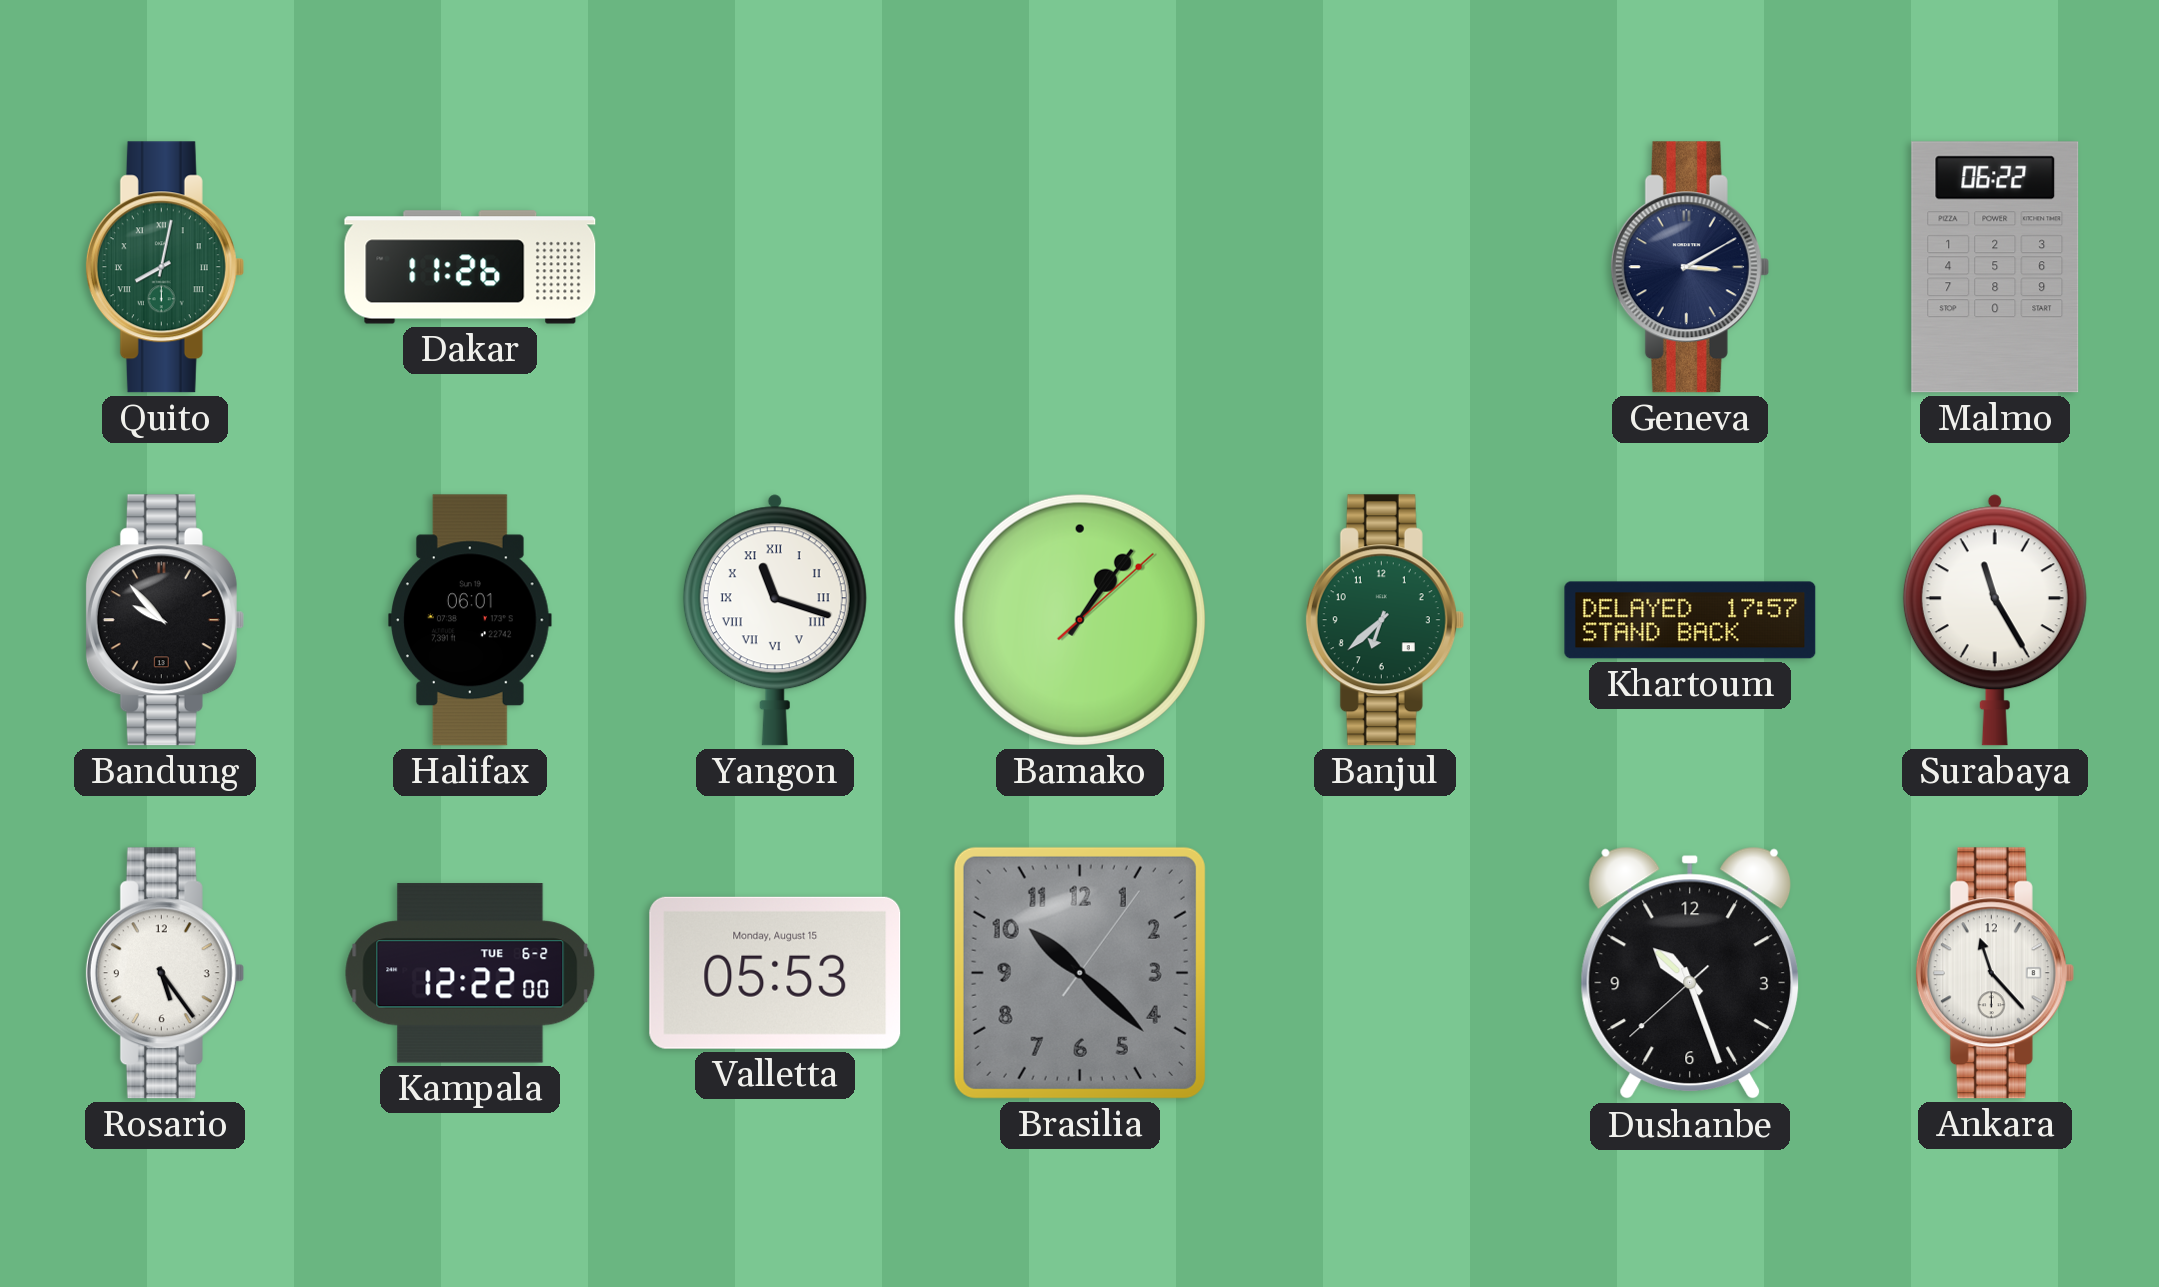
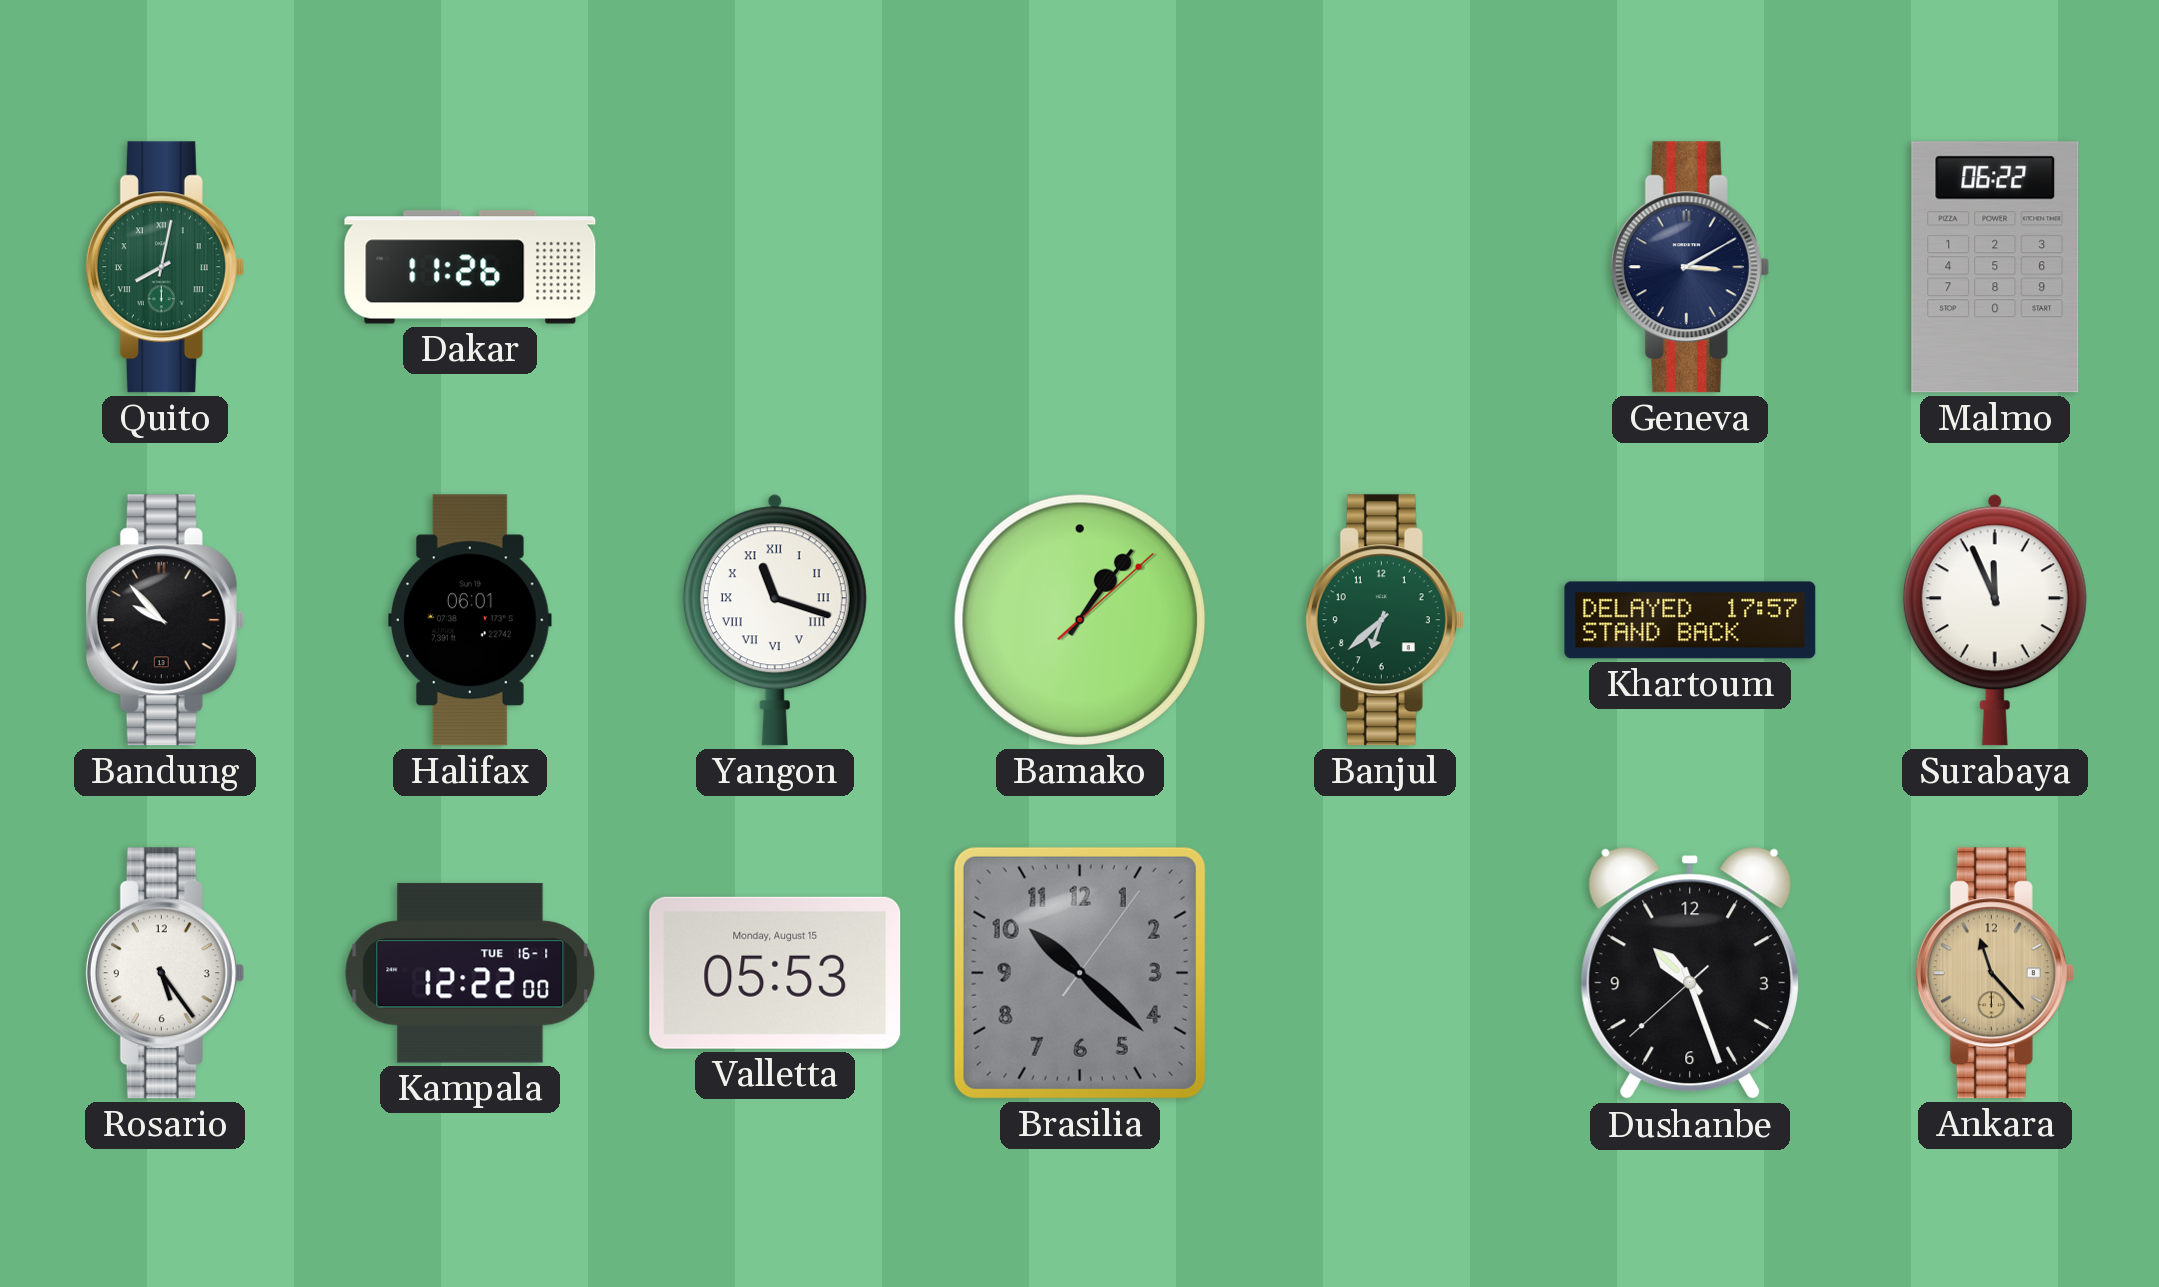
Surabaya: 11:25 -> 11:56 (1995, 620)
Kampala date: TUE 6-2 -> TUE 16-1 (470, 973)
Ankara dial: white -> champagne (1995, 973)
